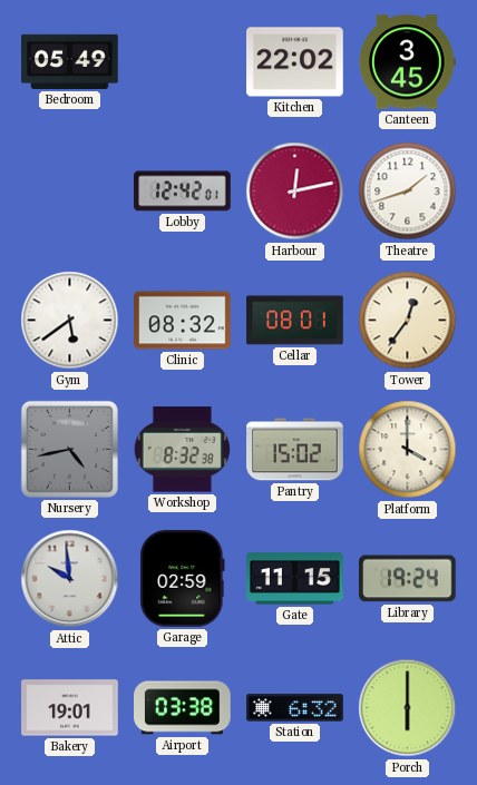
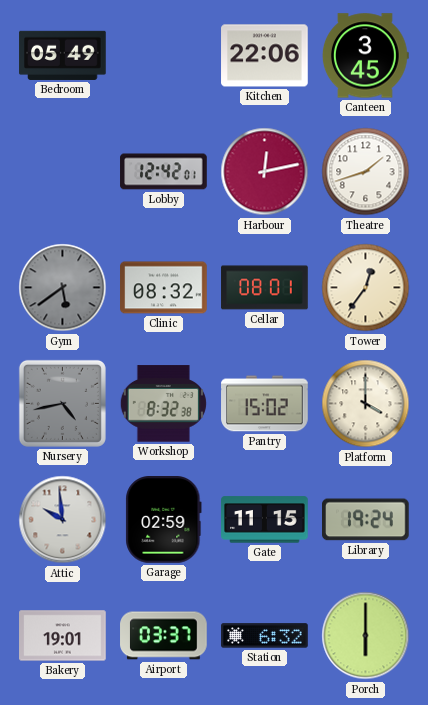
Kitchen: 22:02 -> 22:06 (265, 56)
Gym dial: white -> grey (63, 288)
Airport: 03:38 -> 03:37 (164, 636)
